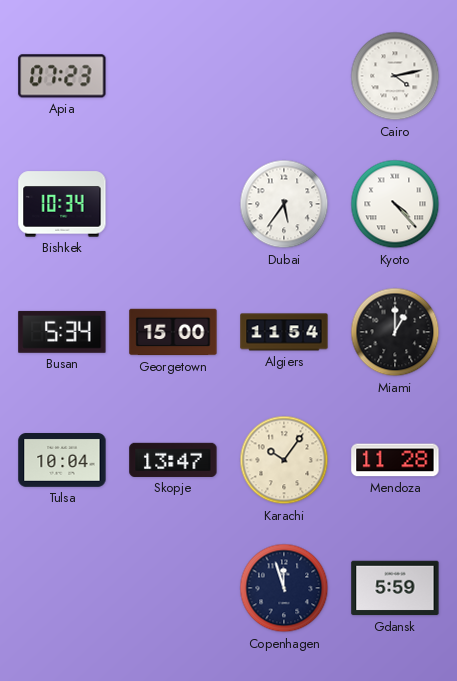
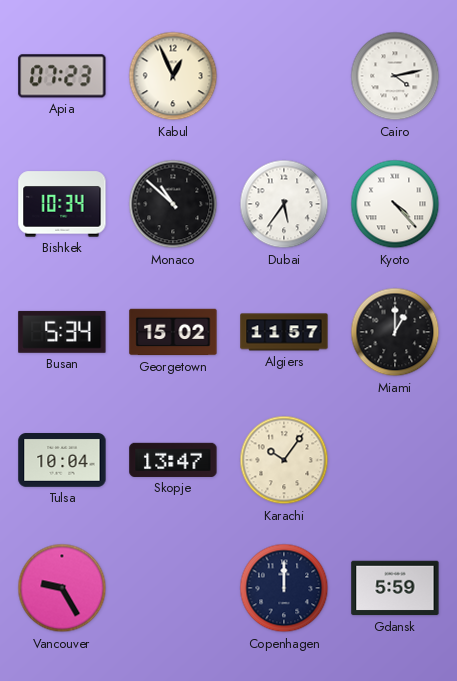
Kabul: none -> 12:56 (173, 76)
Monaco: none -> 10:52 (173, 204)
Georgetown: 15:00 -> 15:02 (173, 332)
Algiers: 11:54 -> 11:57 (284, 332)
Mendoza: 11:28 -> none (395, 460)
Vancouver: none -> 9:25 (62, 588)
Copenhagen: 11:57 -> 12:00 (284, 588)
